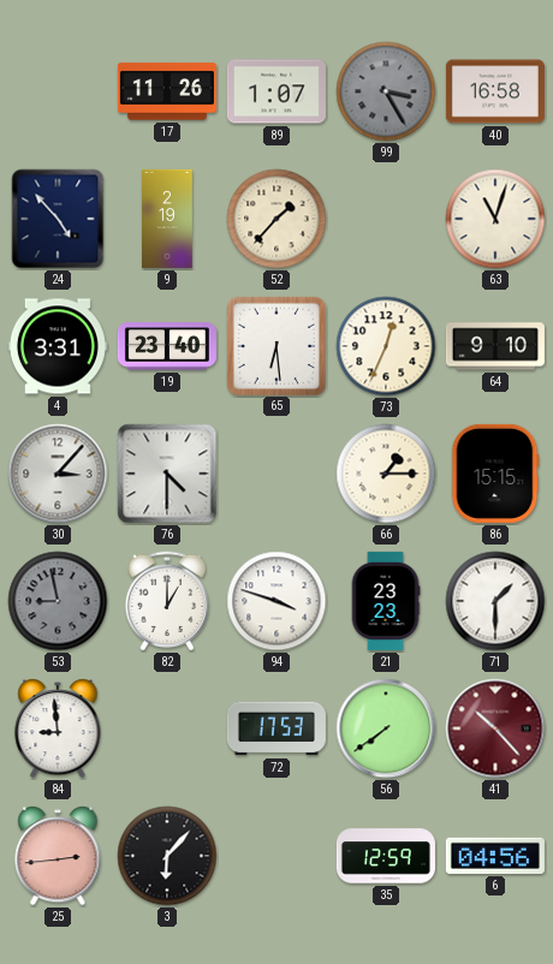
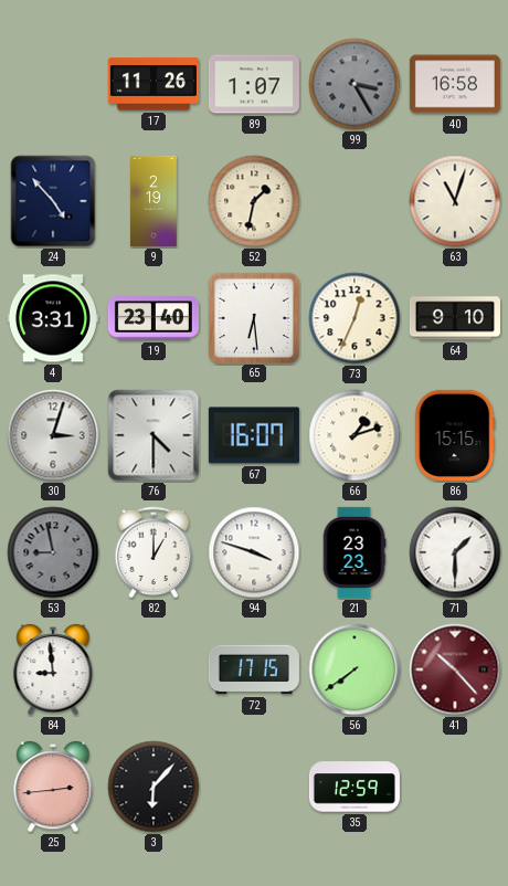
52: 1:37 -> 1:32 (254, 201)
30: 3:07 -> 3:03 (53, 435)
67: none -> 16:07 (254, 435)
66: 1:15 -> 1:12 (354, 435)
72: 17:53 -> 17:15 (254, 669)
6: 04:56 -> none (495, 856)
